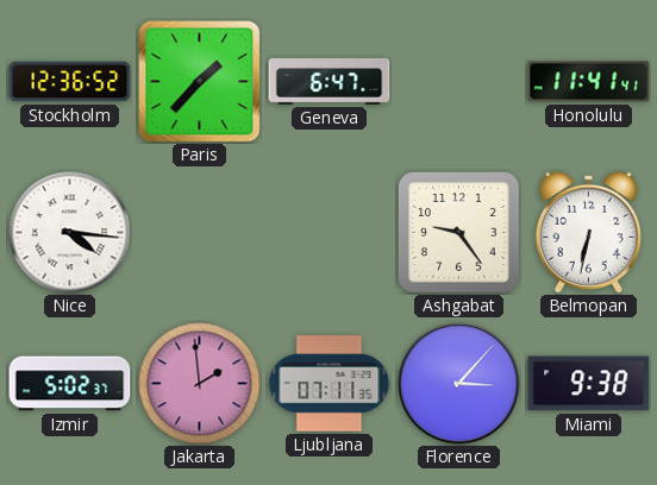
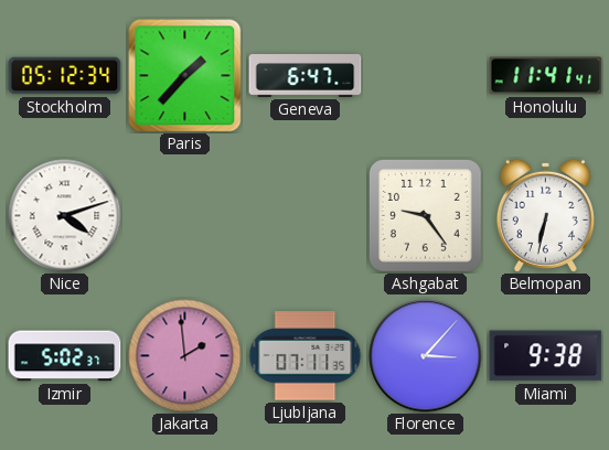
Stockholm: 12:36 -> 05:12 (65, 76)
Nice: 4:16 -> 4:12 (65, 216)
